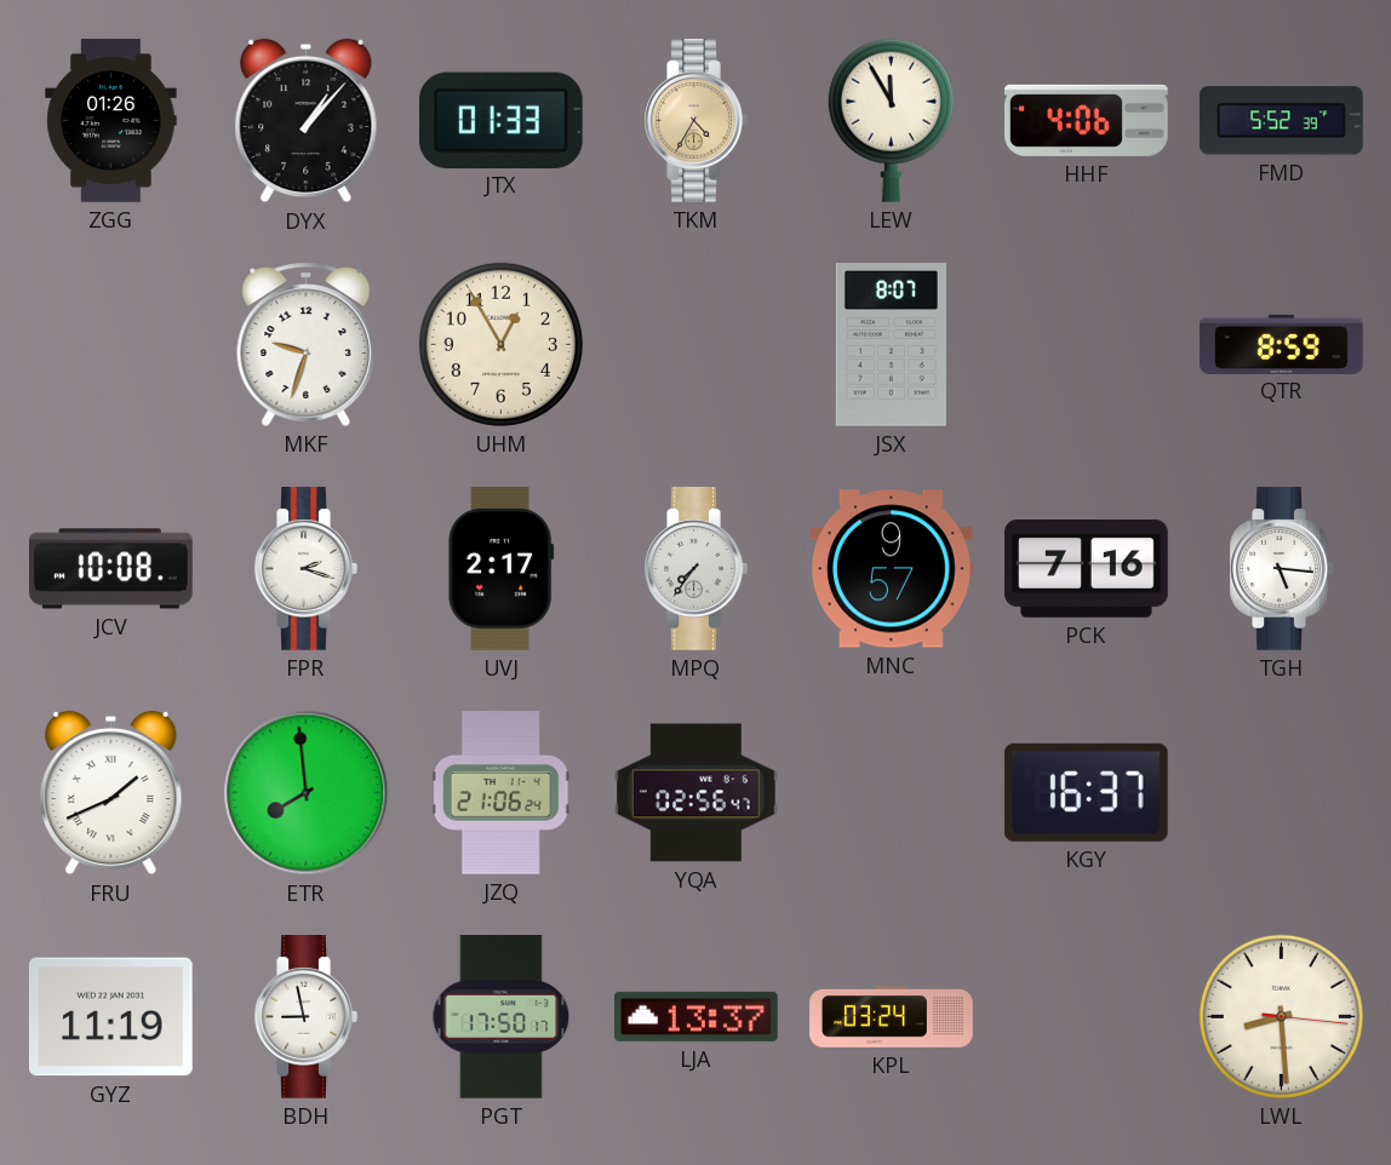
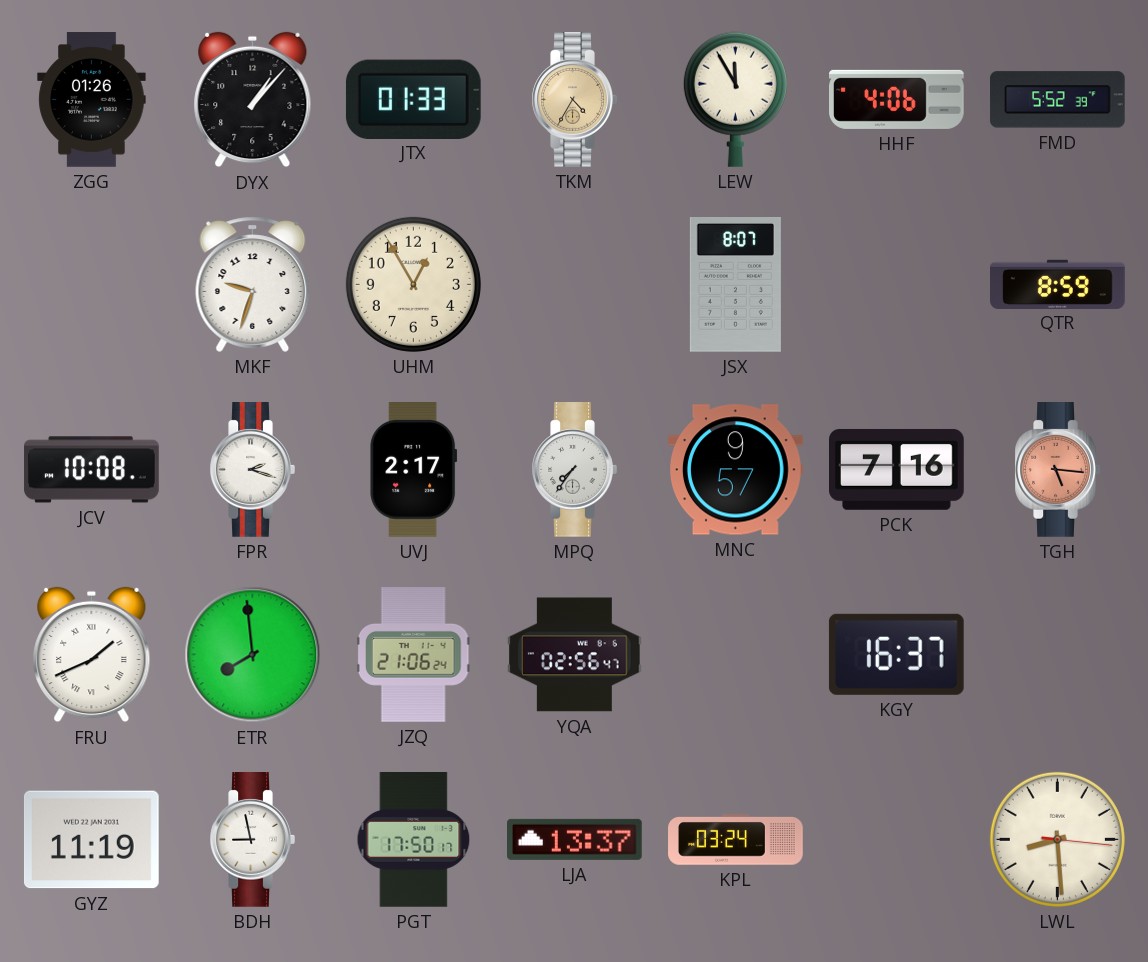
TGH dial: white -> salmon (1057, 470)
